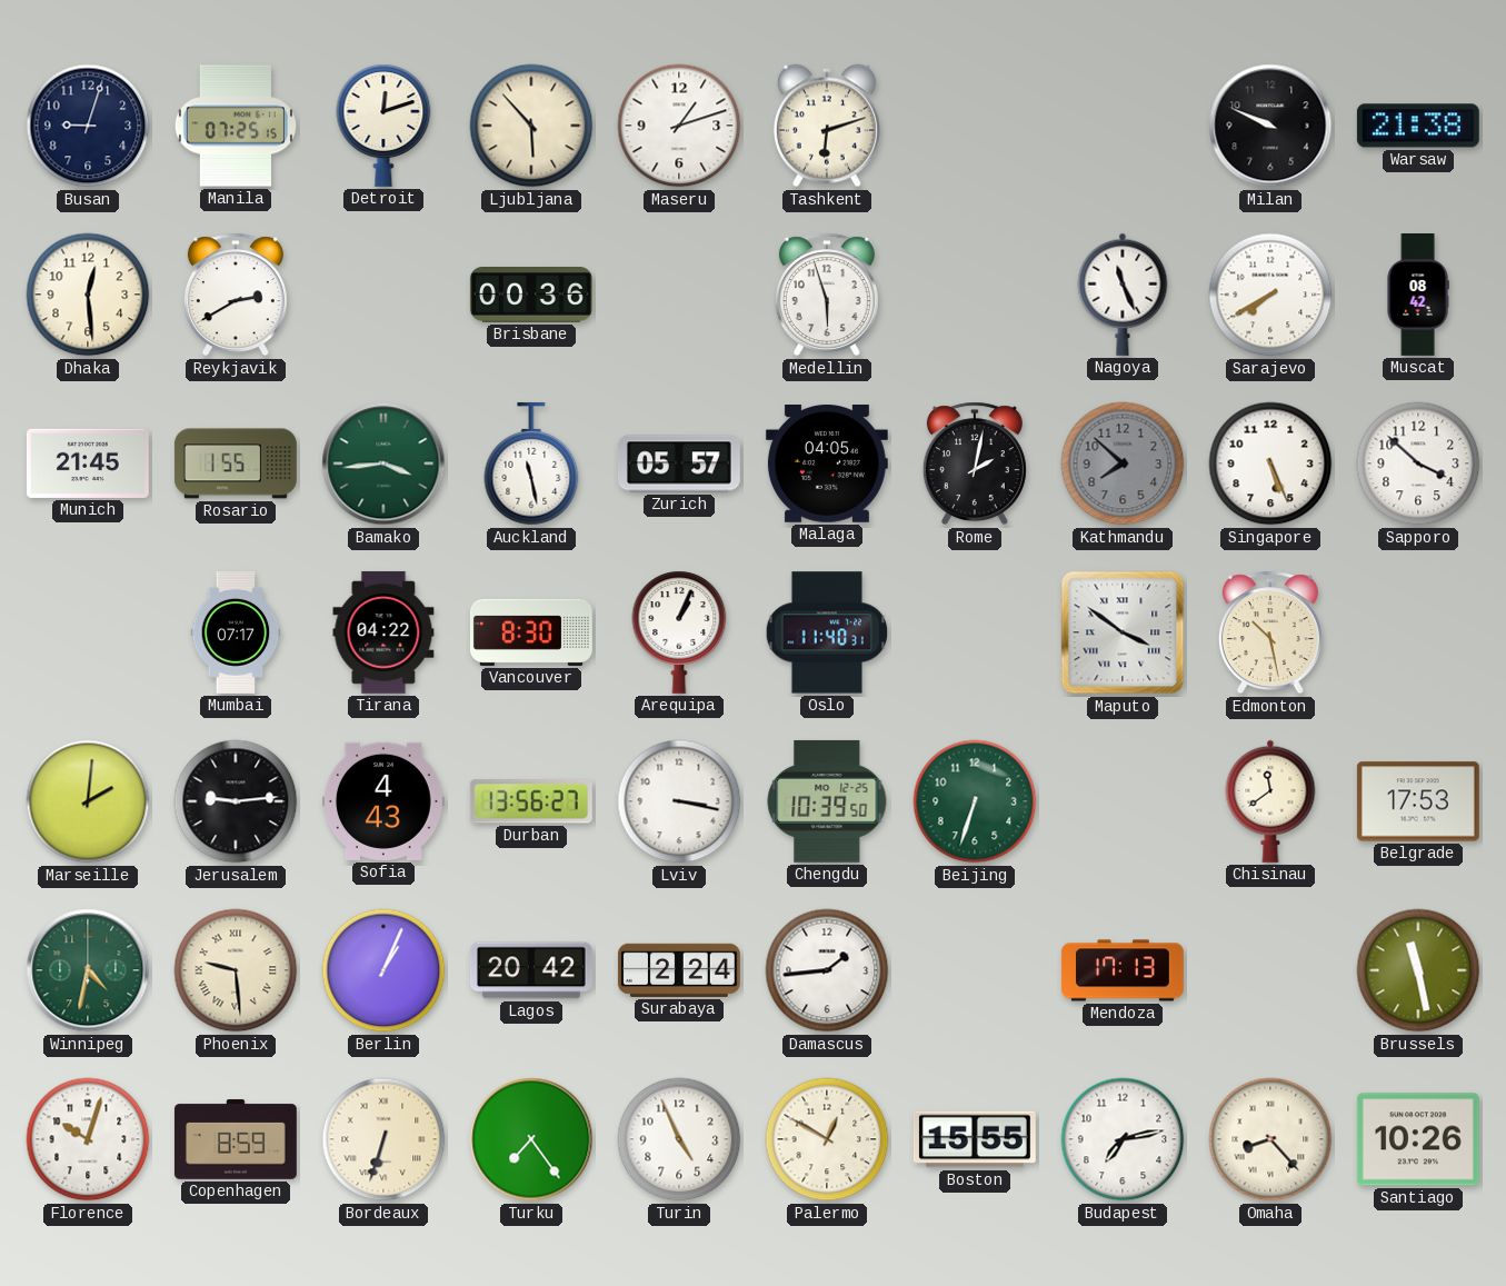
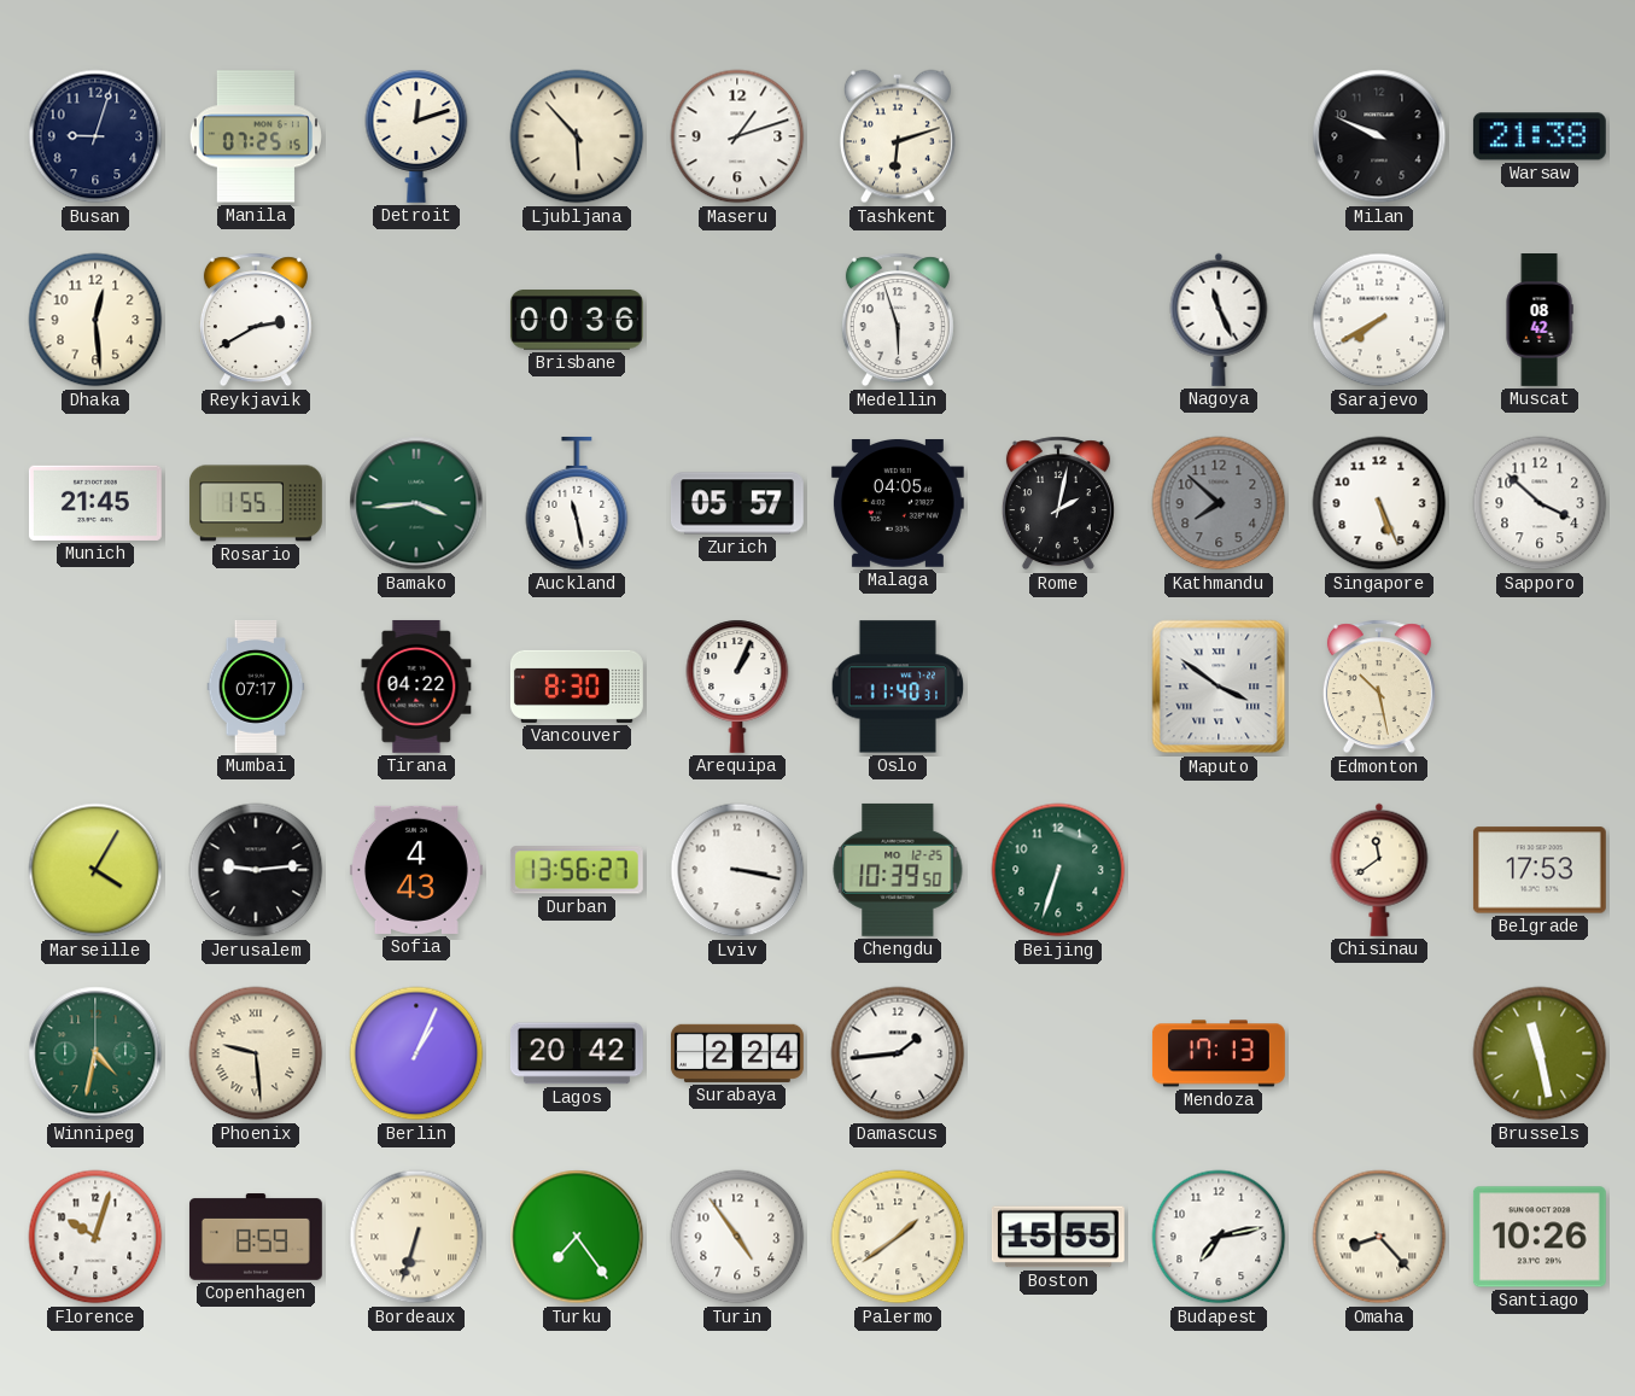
Marseille: 2:01 -> 4:05 (95, 870)
Turin: 4:56 -> 4:54 (737, 1237)
Palermo: 12:50 -> 1:39 (898, 1237)
